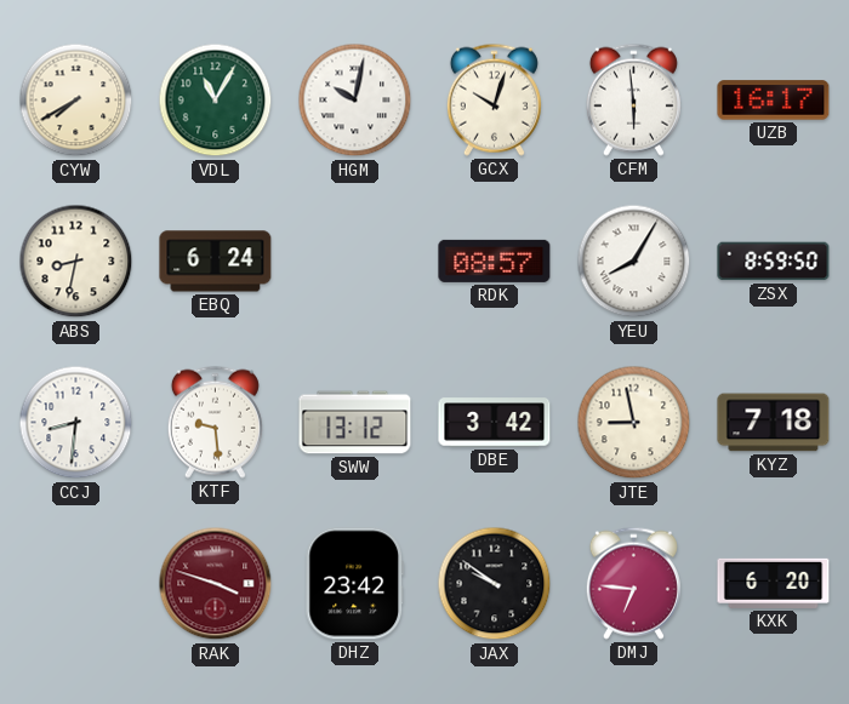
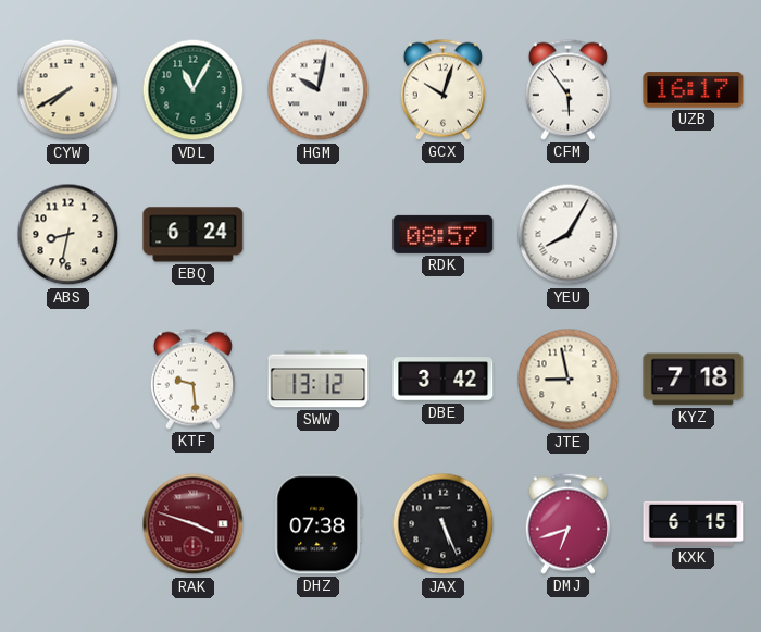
CFM: 5:59 -> 5:54 (567, 89)
ZSX: 8:59 -> none (774, 262)
CCJ: 8:31 -> none (76, 423)
DHZ: 23:42 -> 07:38 (317, 524)
JAX: 9:51 -> 5:26 (444, 524)
DMJ: 6:46 -> 6:42 (567, 523)
KXK: 6:20 -> 6:15 (694, 523)
